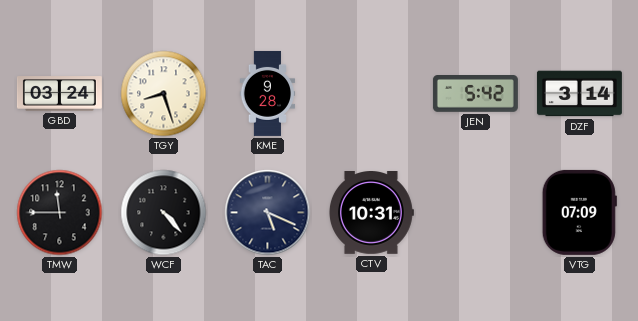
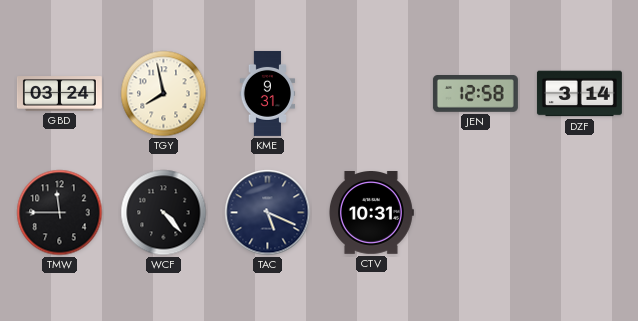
TGY: 8:27 -> 7:58 (164, 94)
KME: 9:28 -> 9:31 (268, 93)
JEN: 5:42 -> 12:58 (475, 94)
VTG: 07:09 -> none (579, 212)
